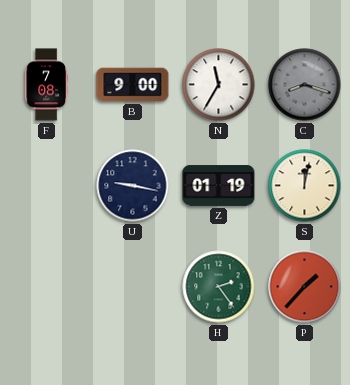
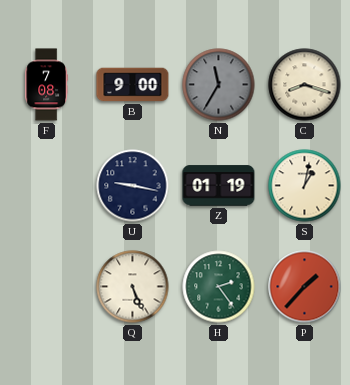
N dial: white -> grey (219, 85)
C dial: grey -> cream (305, 85)
S: 12:02 -> 1:02 (305, 186)
Q: none -> 5:26 (133, 287)
